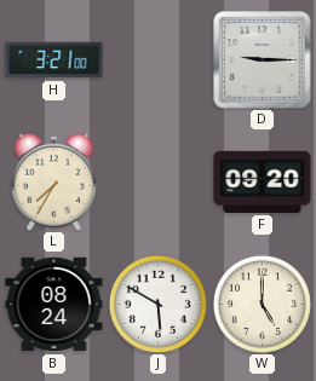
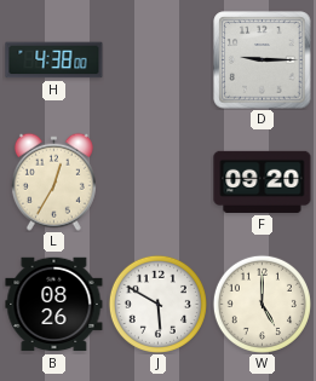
H: 3:21 -> 4:38 (54, 60)
L: 7:35 -> 12:35 (53, 181)
B: 08:24 -> 08:26 (54, 305)
